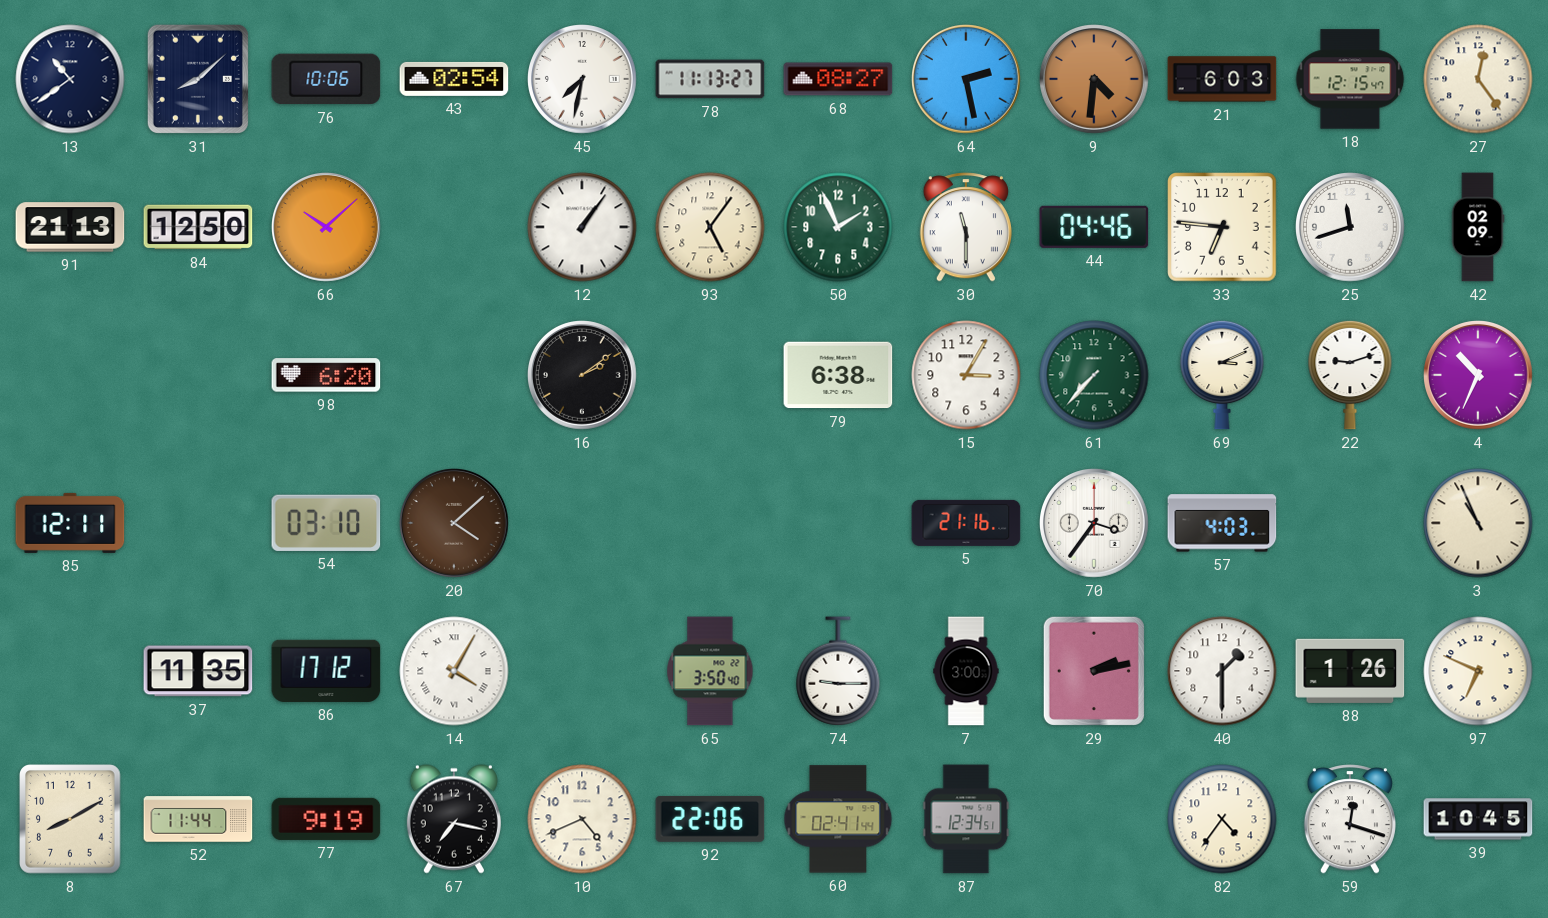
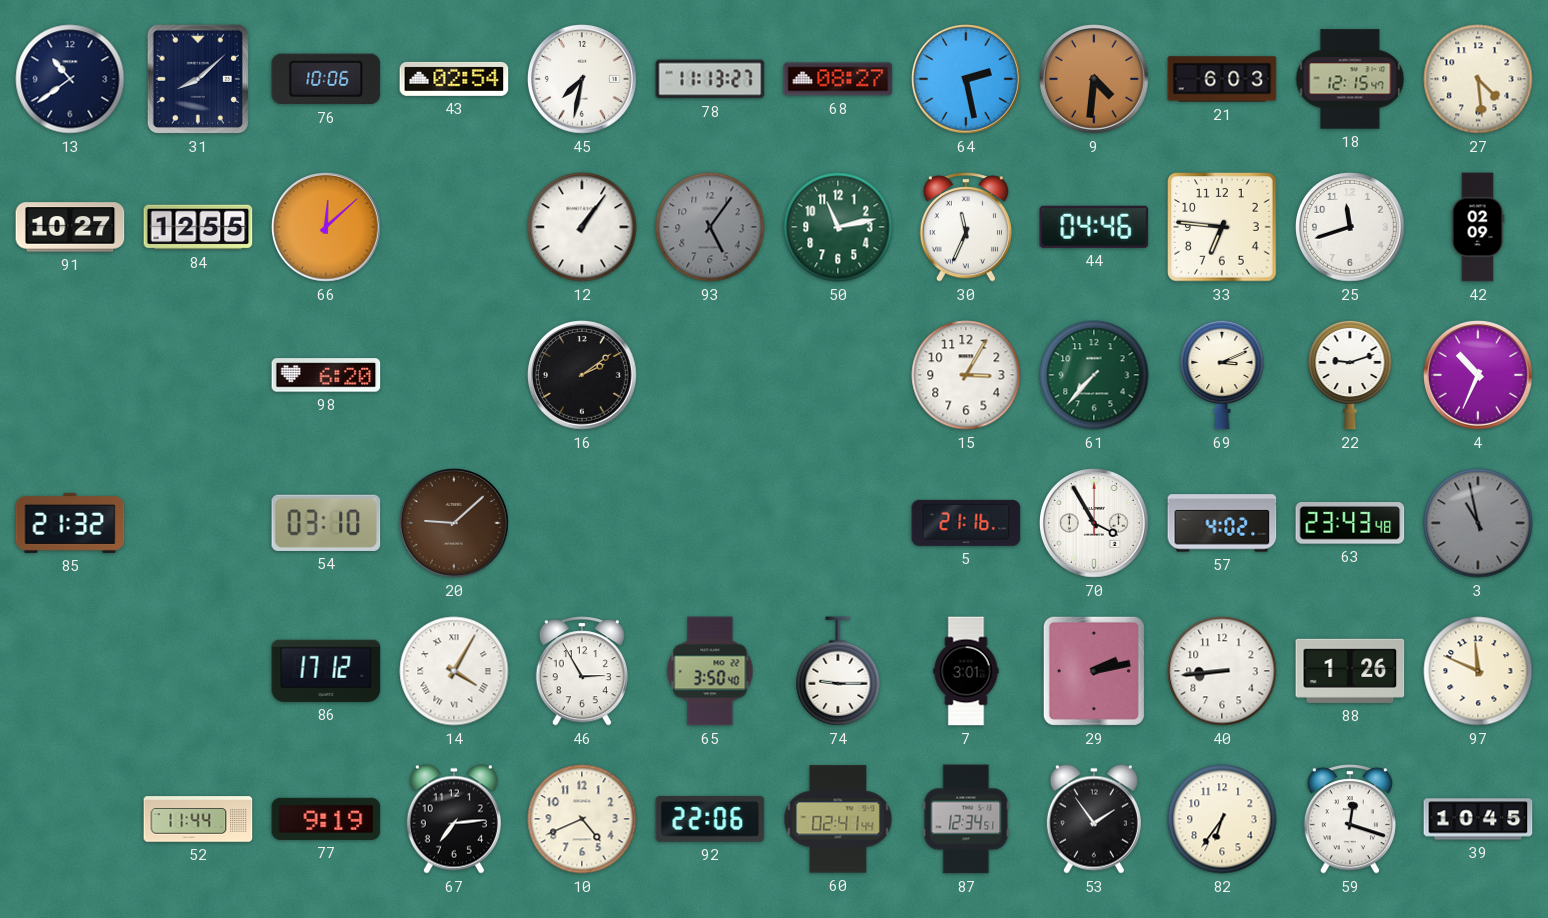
27: 12:24 -> 4:29 (1478, 79)
91: 21:13 -> 10:27 (70, 227)
84: 12:50 -> 12:55 (198, 227)
66: 10:08 -> 12:08 (327, 228)
93 dial: cream -> grey (710, 227)
50: 1:56 -> 11:13 (838, 227)
30: 11:30 -> 11:34 (966, 227)
79: 6:38 -> none (838, 375)
85: 12:11 -> 21:32 (70, 523)
20: 4:08 -> 9:08 (455, 524)
70: 3:36 -> 3:55 (1095, 524)
57: 4:03 -> 4:02 (1222, 523)
63: none -> 23:43 (1350, 524)
3: 10:56 -> 10:58 (1478, 523)
3 dial: cream -> grey (1478, 523)
37: 11:35 -> none (198, 671)
46: none -> 2:55 (582, 671)
7: 3:00 -> 3:01 (966, 671)
40: 1:30 -> 8:44 (1222, 671)
97: 6:49 -> 11:49 (1478, 671)
8: 8:10 -> none (70, 819)
67: 7:17 -> 7:14 (454, 819)
53: none -> 1:54 (1094, 819)
82: 4:36 -> 6:36 (1222, 819)
